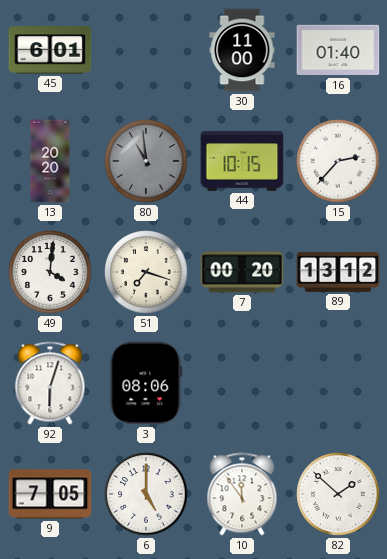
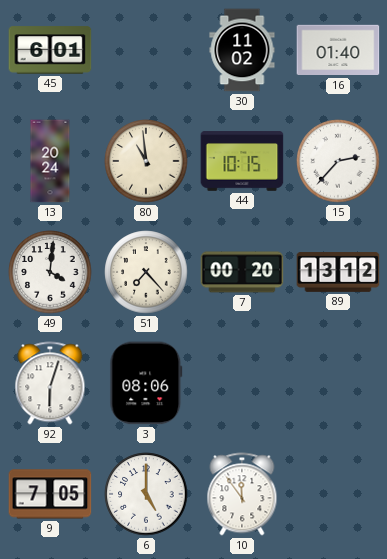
30: 11:00 -> 11:02 (242, 50)
13: 20:20 -> 20:24 (50, 161)
80 dial: grey -> cream (146, 161)
51: 7:18 -> 7:23 (146, 272)
82: 1:52 -> none (338, 494)
